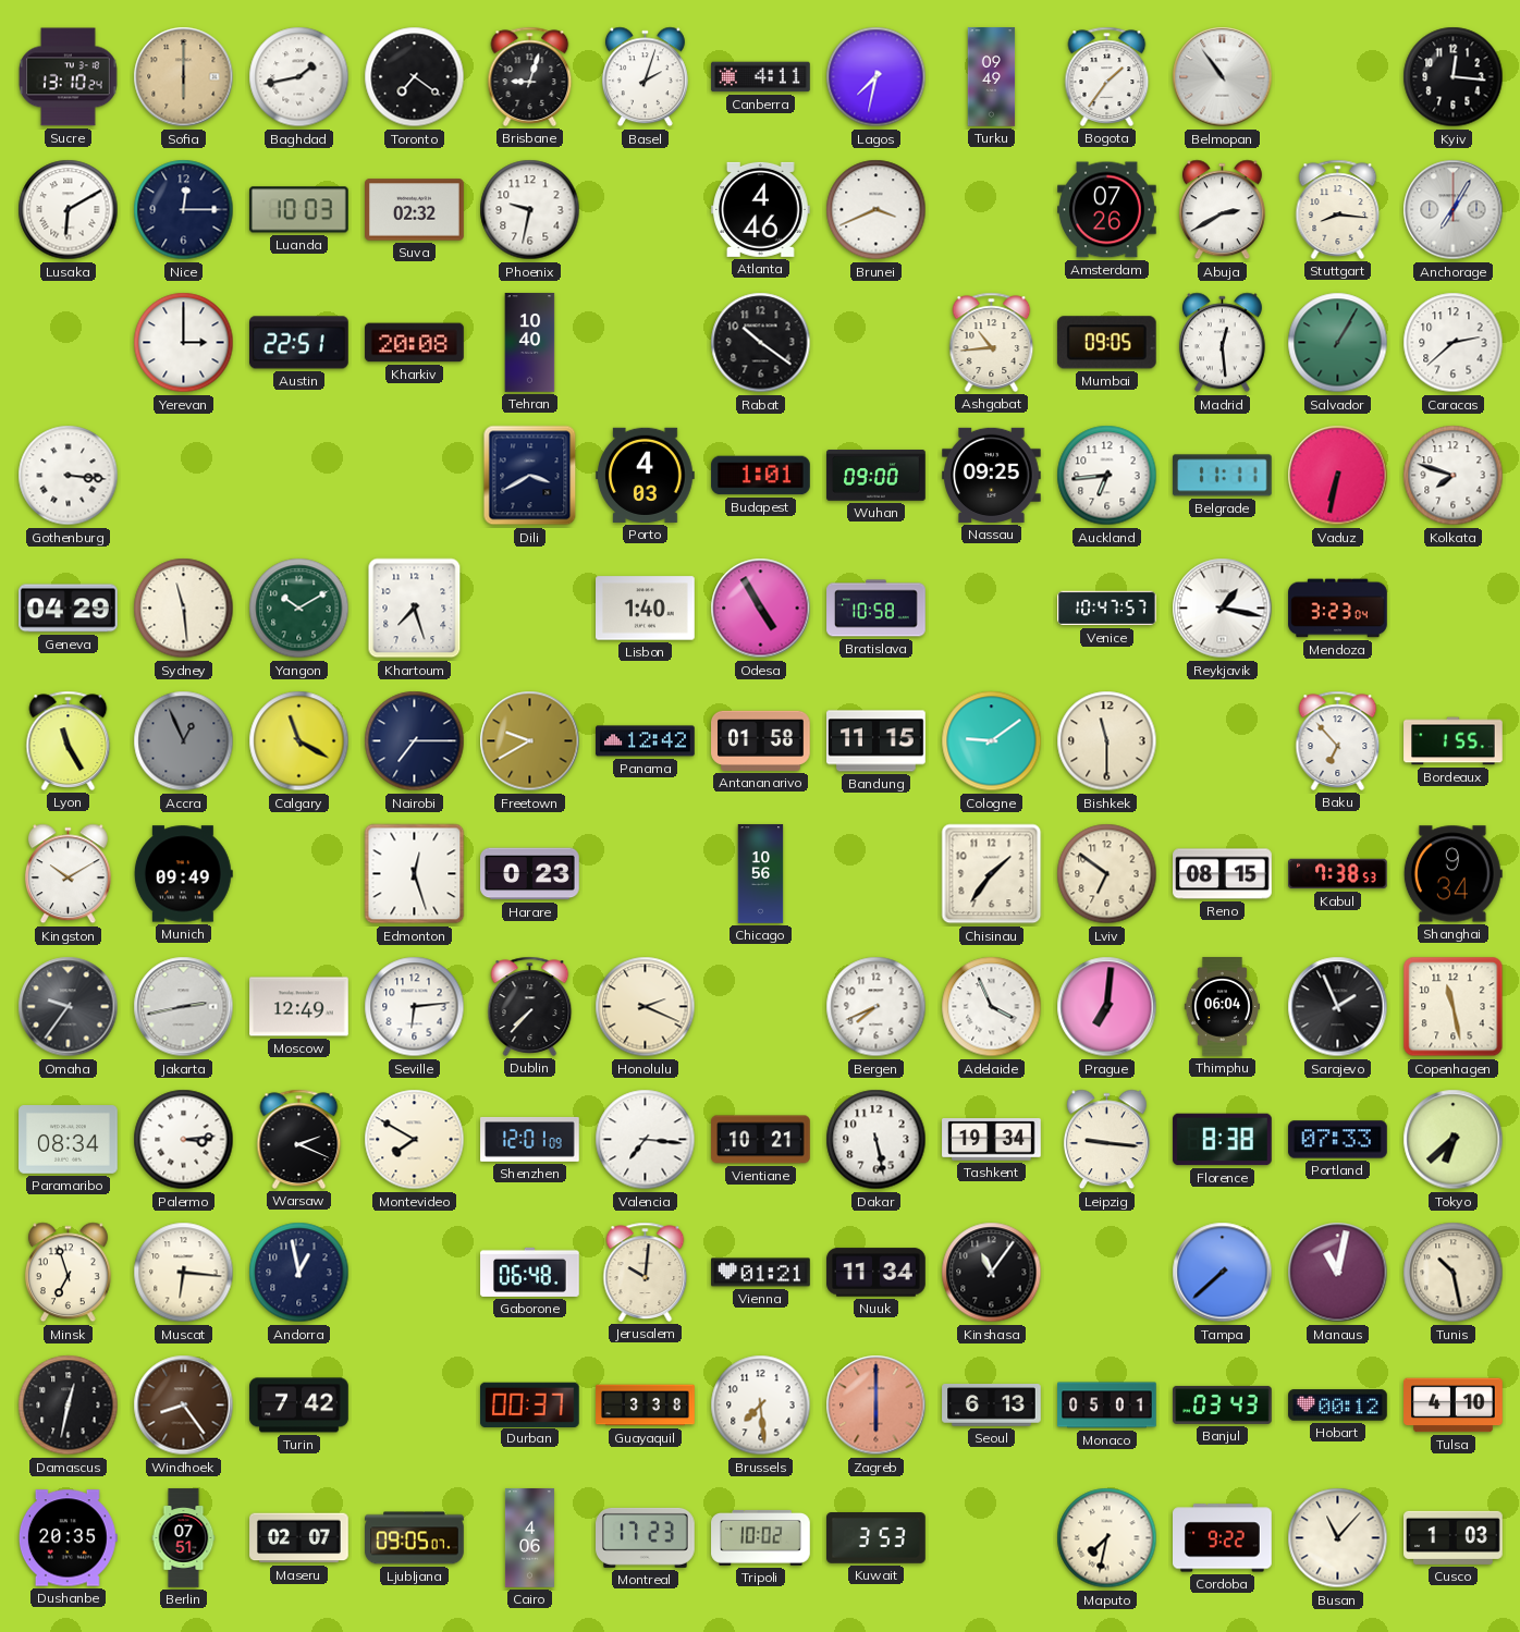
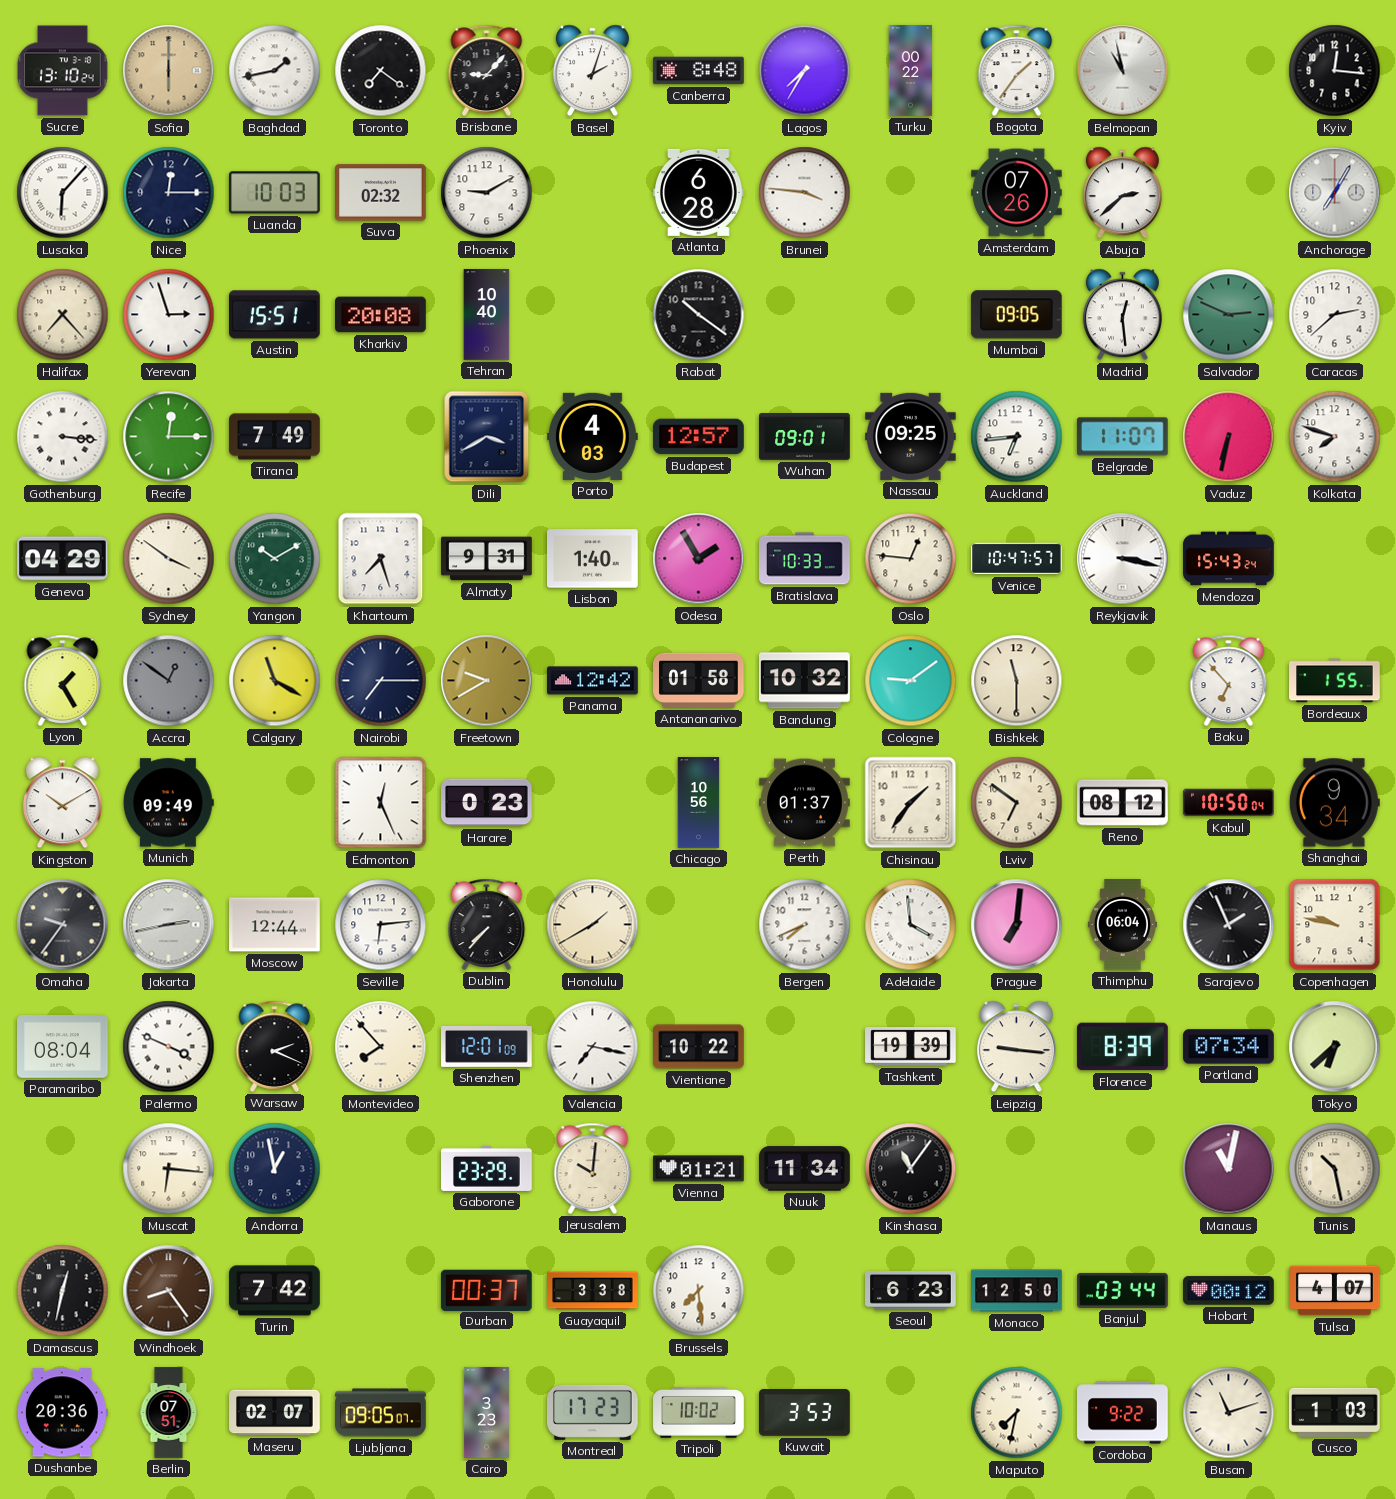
Brisbane: 9:03 -> 9:07 (487, 70)
Canberra: 4:11 -> 8:48 (699, 71)
Lagos: 7:32 -> 7:35 (805, 71)
Turku: 09:49 -> 00:22 (911, 71)
Belmopan: 10:54 -> 10:58 (1123, 71)
Lusaka: 6:10 -> 6:07 (63, 193)
Phoenix: 9:32 -> 9:10 (487, 193)
Atlanta: 4:46 -> 6:28 (699, 192)
Brunei: 3:41 -> 3:46 (805, 193)
Abuja: 2:40 -> 2:38 (1122, 193)
Stuttgart: 8:16 -> none (1338, 209)
Halifax: none -> 7:23 (63, 315)
Yerevan: 3:00 -> 2:57 (169, 315)
Austin: 22:51 -> 15:51 (275, 315)
Ashgabat: 10:44 -> none (992, 342)
Salvador: 1:05 -> 2:49 (1229, 315)
Recife: none -> 12:15 (169, 437)
Tirana: none -> 7:49 (275, 437)
Budapest: 1:01 -> 12:57 (699, 437)
Wuhan: 09:00 -> 09:01 (805, 437)
Belgrade: 11:11 -> 11:07 (1122, 437)
Sydney: 11:29 -> 3:51 (169, 559)
Almaty: none -> 9:31 (487, 559)
Odesa: 4:55 -> 1:55 (699, 559)
Bratislava: 10:58 -> 10:33 (805, 559)
Oslo: none -> 12:46 (911, 559)
Reykjavik: 1:17 -> 3:17 (1123, 559)
Mendoza: 3:23 -> 15:43 (1229, 559)
Lyon: 11:25 -> 1:25 (63, 680)
Accra: 12:56 -> 12:51 (169, 681)
Bandung: 11:15 -> 10:32 (805, 681)
Edmonton: 12:27 -> 12:26 (381, 803)
Perth: none -> 01:37 (805, 803)
Reno: 08:15 -> 08:12 (1123, 803)
Kabul: 7:38 -> 10:50 (1229, 803)
Moscow: 12:49 -> 12:44 (275, 925)
Honolulu: 2:19 -> 1:40 (593, 925)
Adelaide: 3:56 -> 3:59 (911, 925)
Copenhagen: 11:28 -> 9:47 (1335, 925)
Paramaribo: 08:34 -> 08:04 (63, 1047)
Palermo: 3:14 -> 3:49 (169, 1047)
Montevideo: 7:50 -> 7:53 (381, 1047)
Valencia: 7:16 -> 7:17 (593, 1047)
Vientiane: 10:21 -> 10:22 (699, 1047)
Dakar: 5:28 -> none (877, 1140)
Tashkent: 19:34 -> 19:39 (911, 1047)
Florence: 8:38 -> 8:39 (1123, 1047)
Portland: 07:33 -> 07:34 (1229, 1047)
Minsk: 6:57 -> none (68, 1273)
Gaborone: 06:48 -> 23:29 (487, 1168)
Tampa: 7:38 -> none (1223, 1273)
Zagreb: 6:00 -> none (877, 1406)
Seoul: 6:13 -> 6:23 (911, 1291)
Monaco: 05:01 -> 12:50 (1017, 1291)
Banjul: 03:43 -> 03:44 (1123, 1290)
Tulsa: 4:10 -> 4:07 (1335, 1291)
Dushanbe: 20:35 -> 20:36 (62, 1413)
Cairo: 4:06 -> 3:23 (486, 1413)
Busan: 11:07 -> 11:12 (1229, 1413)
